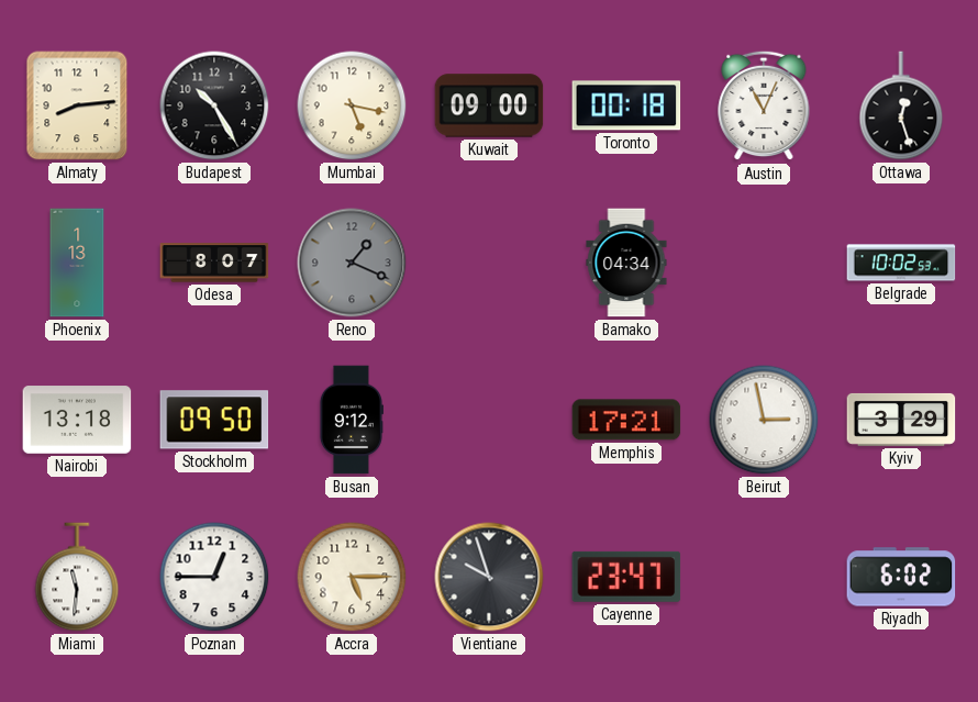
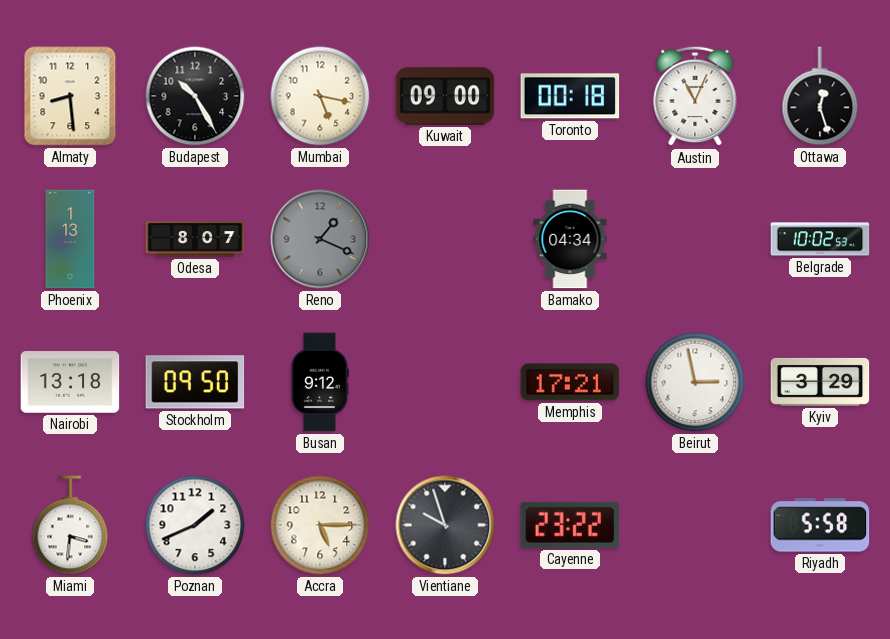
Almaty: 8:14 -> 8:29 (70, 96)
Miami: 11:31 -> 3:31 (70, 525)
Poznan: 12:45 -> 1:41 (195, 525)
Cayenne: 23:47 -> 23:22 (570, 525)
Riyadh: 6:02 -> 5:58 (820, 525)
